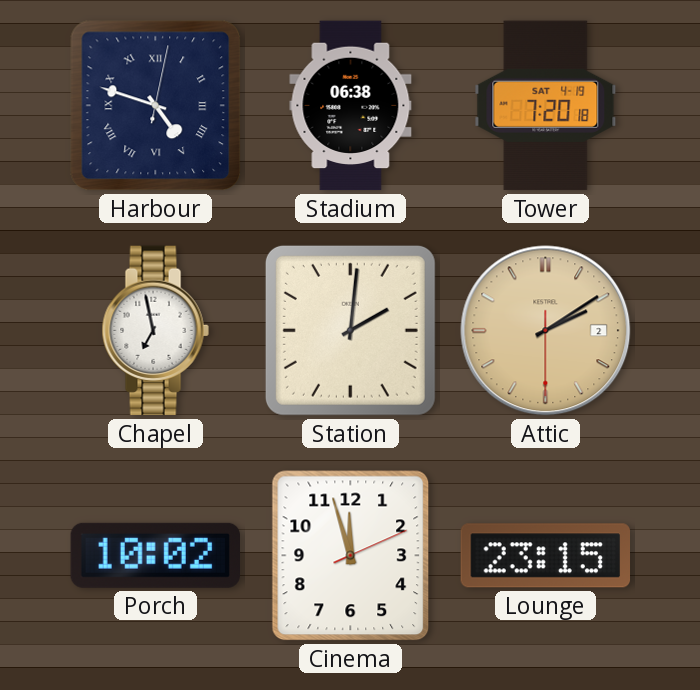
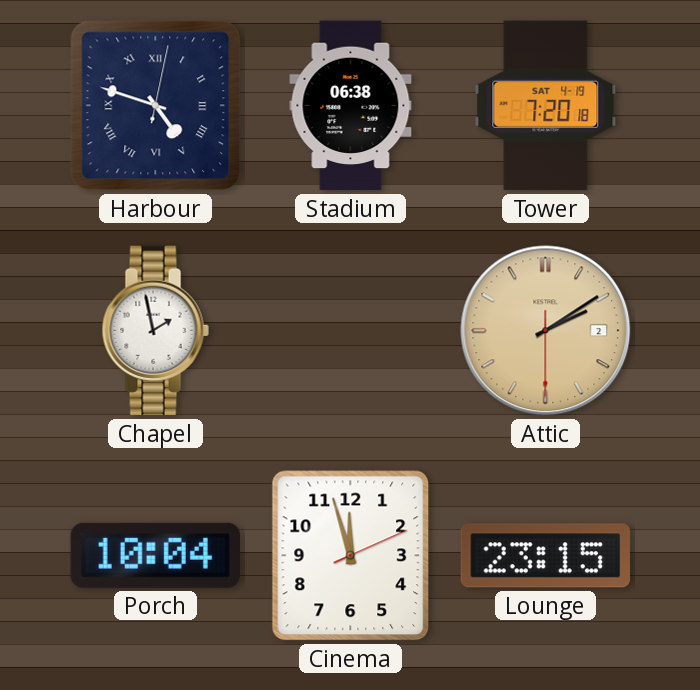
Chapel: 6:58 -> 1:58 (155, 331)
Station: 2:01 -> none (350, 330)
Porch: 10:02 -> 10:04 (155, 555)
